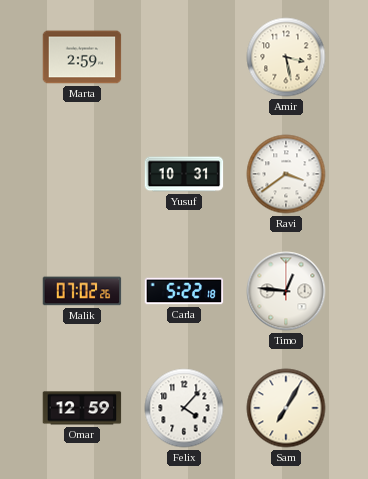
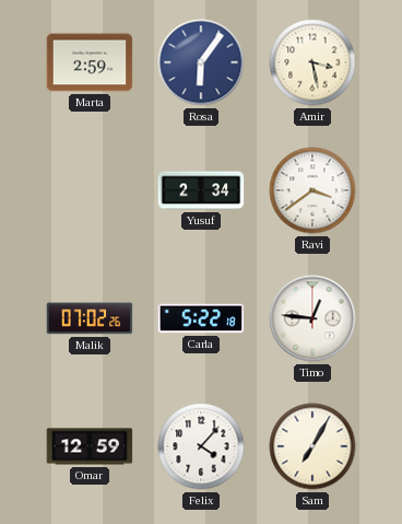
Rosa: none -> 6:06 (201, 62)
Yusuf: 10:31 -> 2:34 (201, 190)
